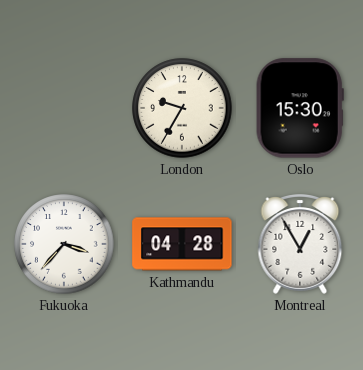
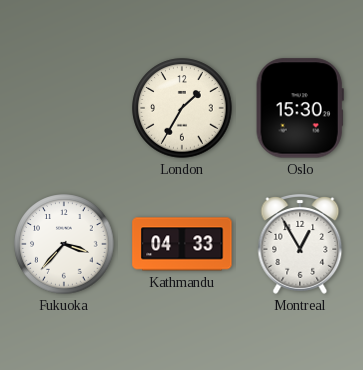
London: 9:35 -> 1:35 (182, 108)
Kathmandu: 04:28 -> 04:33 (182, 244)
